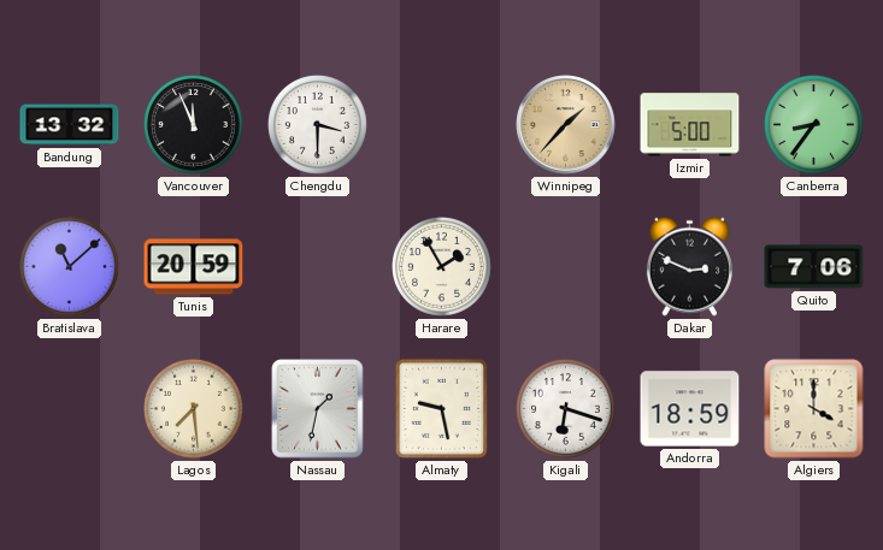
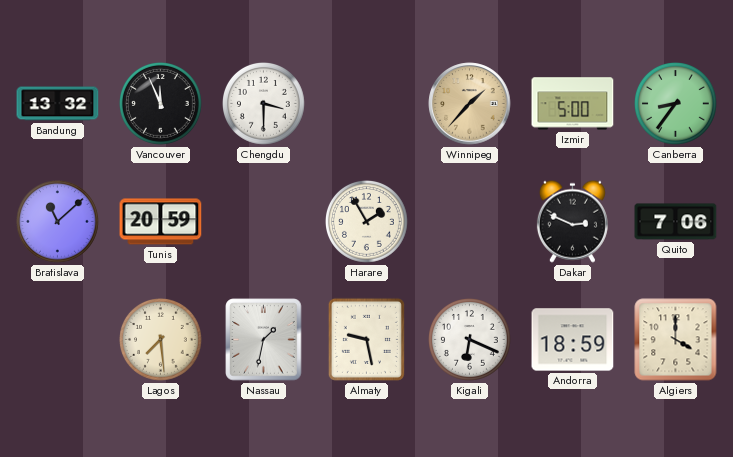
Kigali: 6:18 -> 6:19 (470, 340)
